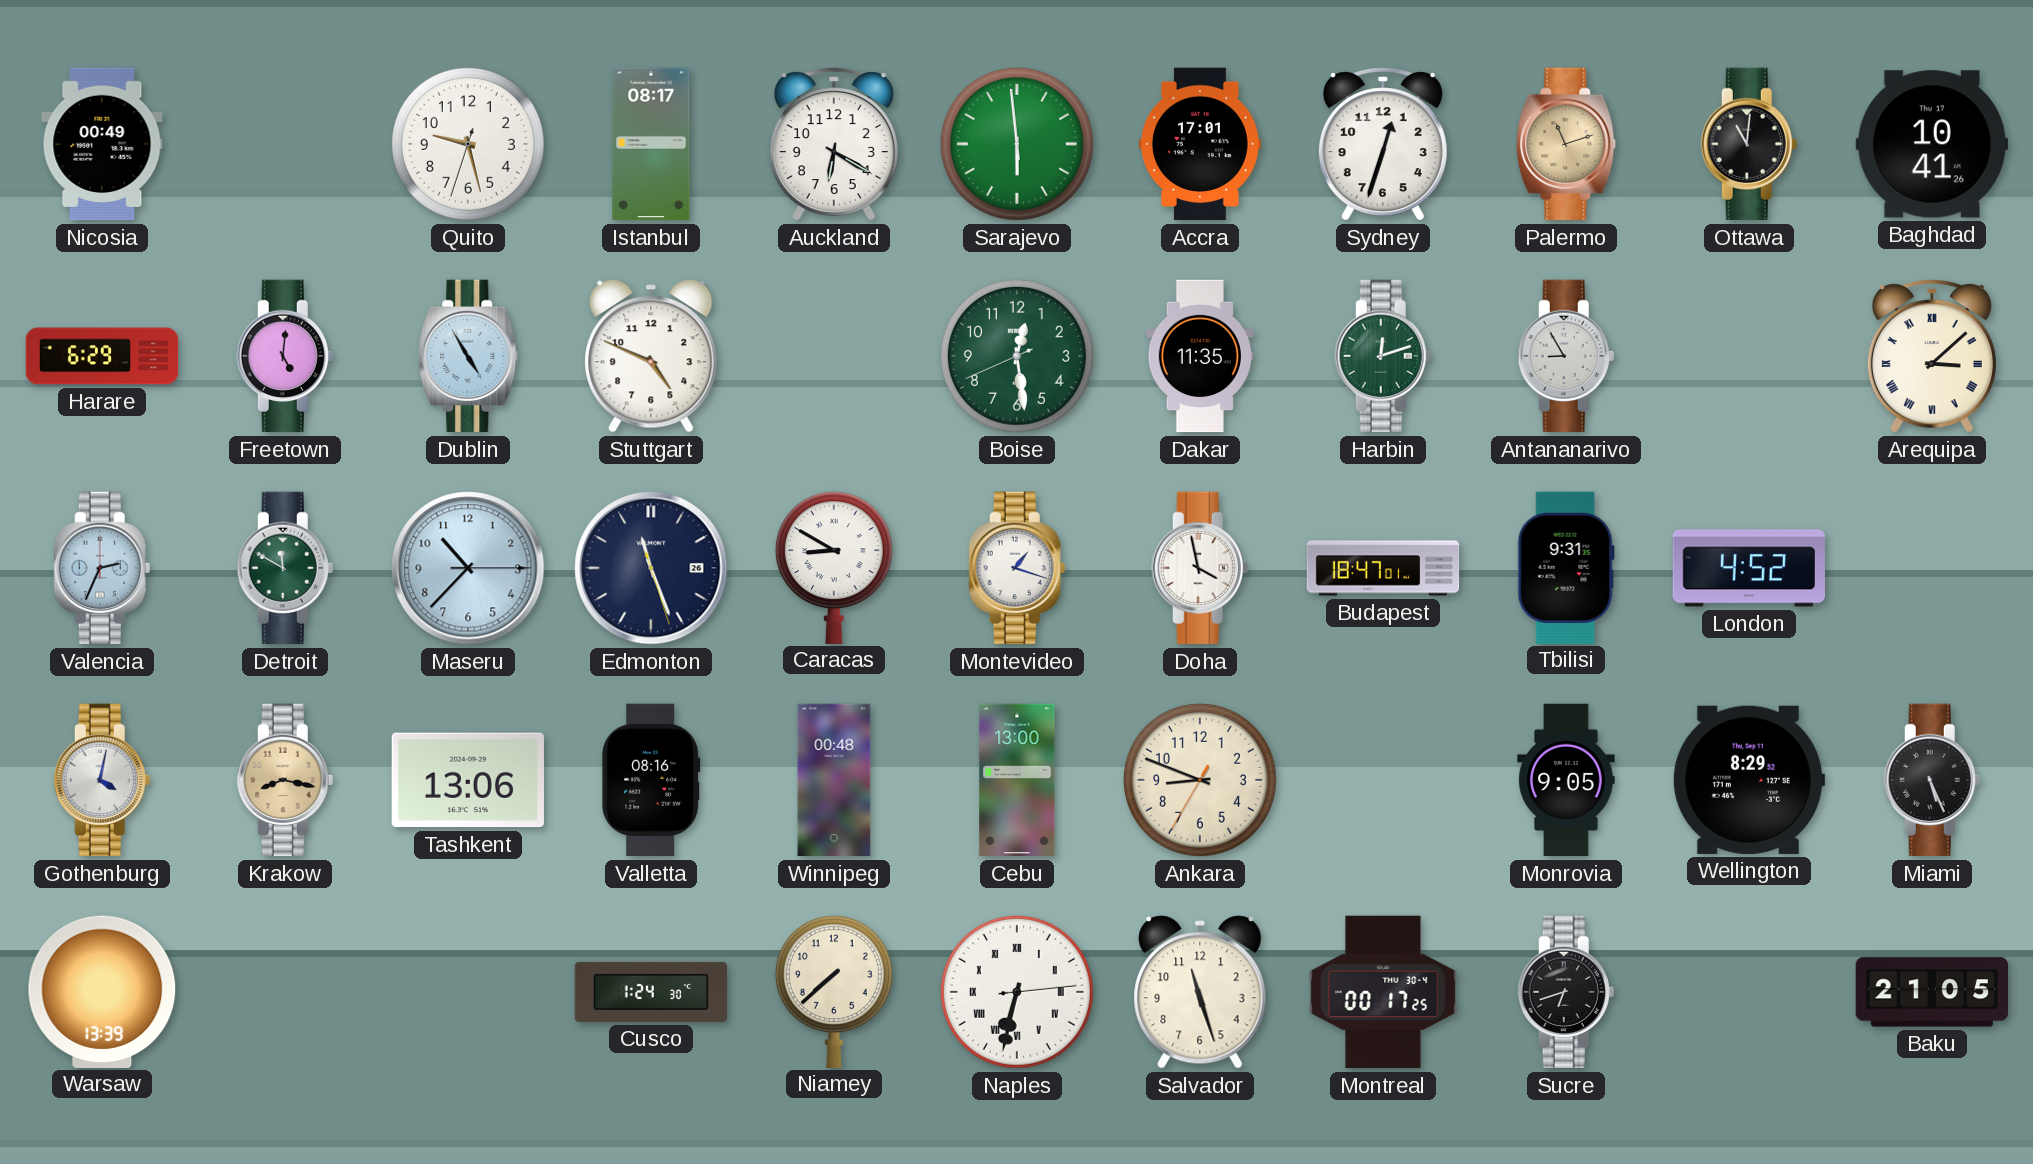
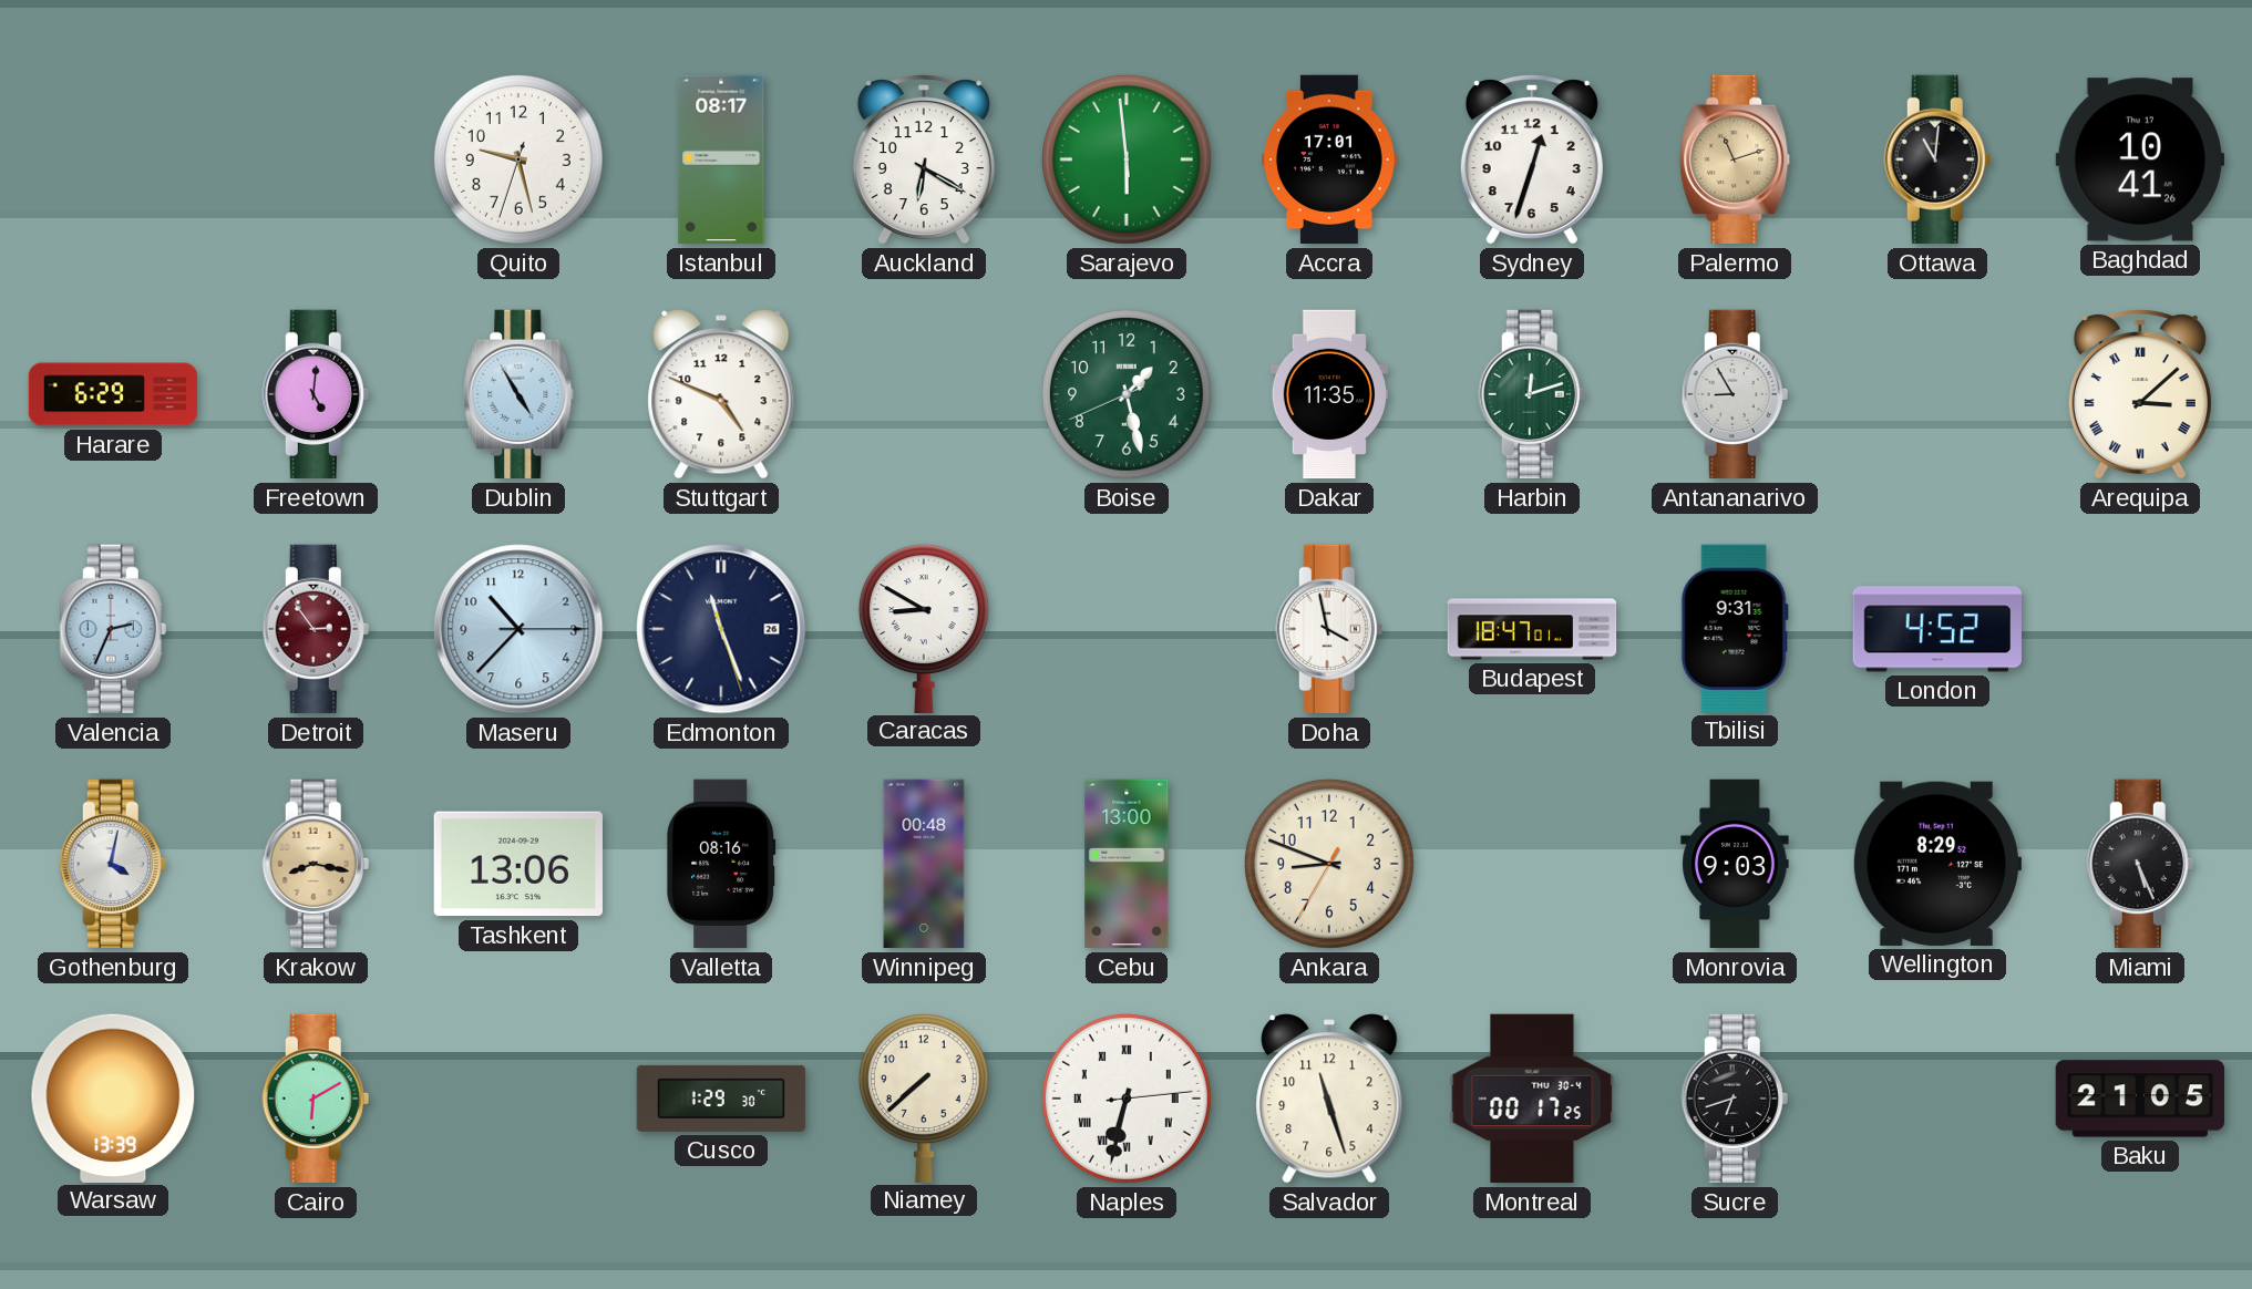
Nicosia: 00:49 -> none (102, 144)
Boise: 12:28 -> 1:27 (1127, 394)
Detroit: 11:50 -> 2:54 (316, 629)
Detroit dial: green -> burgundy (316, 629)
Montevideo: 1:18 -> none (1017, 568)
Monrovia: 9:05 -> 9:03 (1735, 864)
Cairo: none -> 6:10 (316, 1099)
Cusco: 1:24 -> 1:29 (721, 1099)
